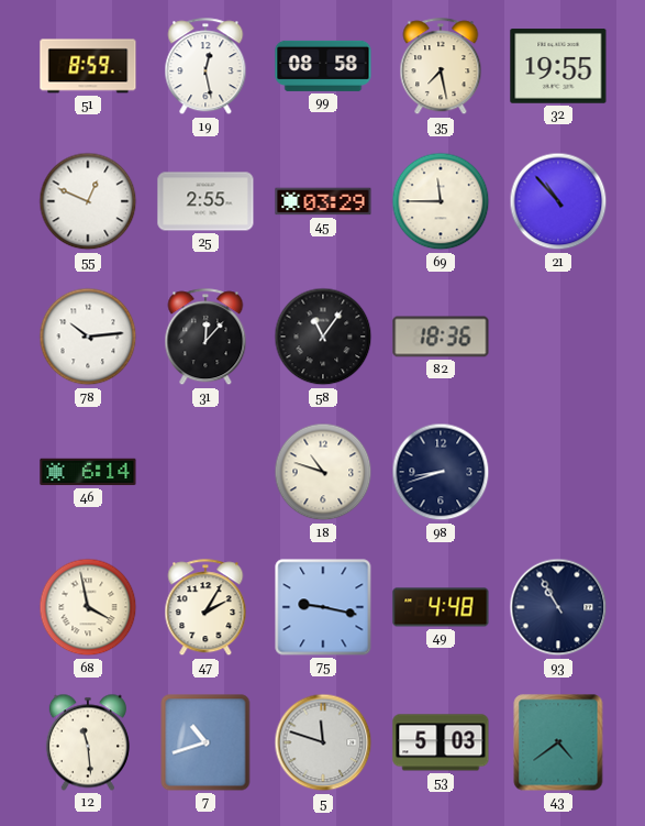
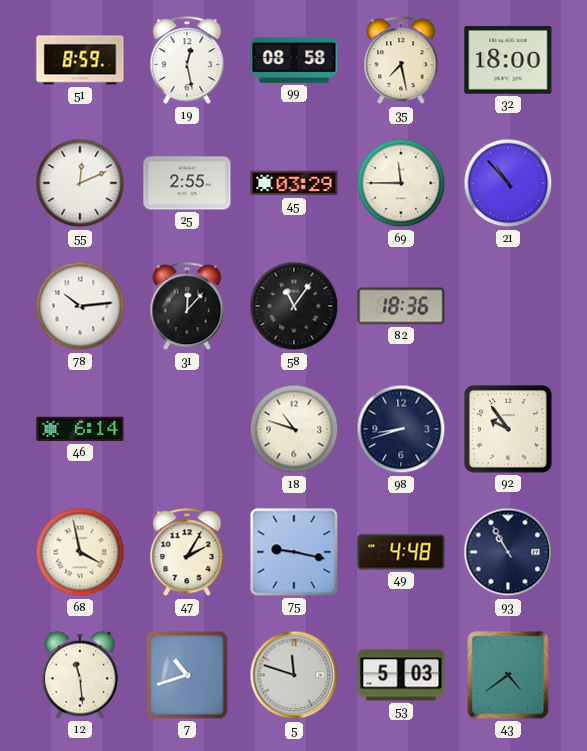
32: 19:55 -> 18:00 (508, 60)
55: 12:49 -> 12:11 (80, 183)
92: none -> 9:54 (508, 429)
